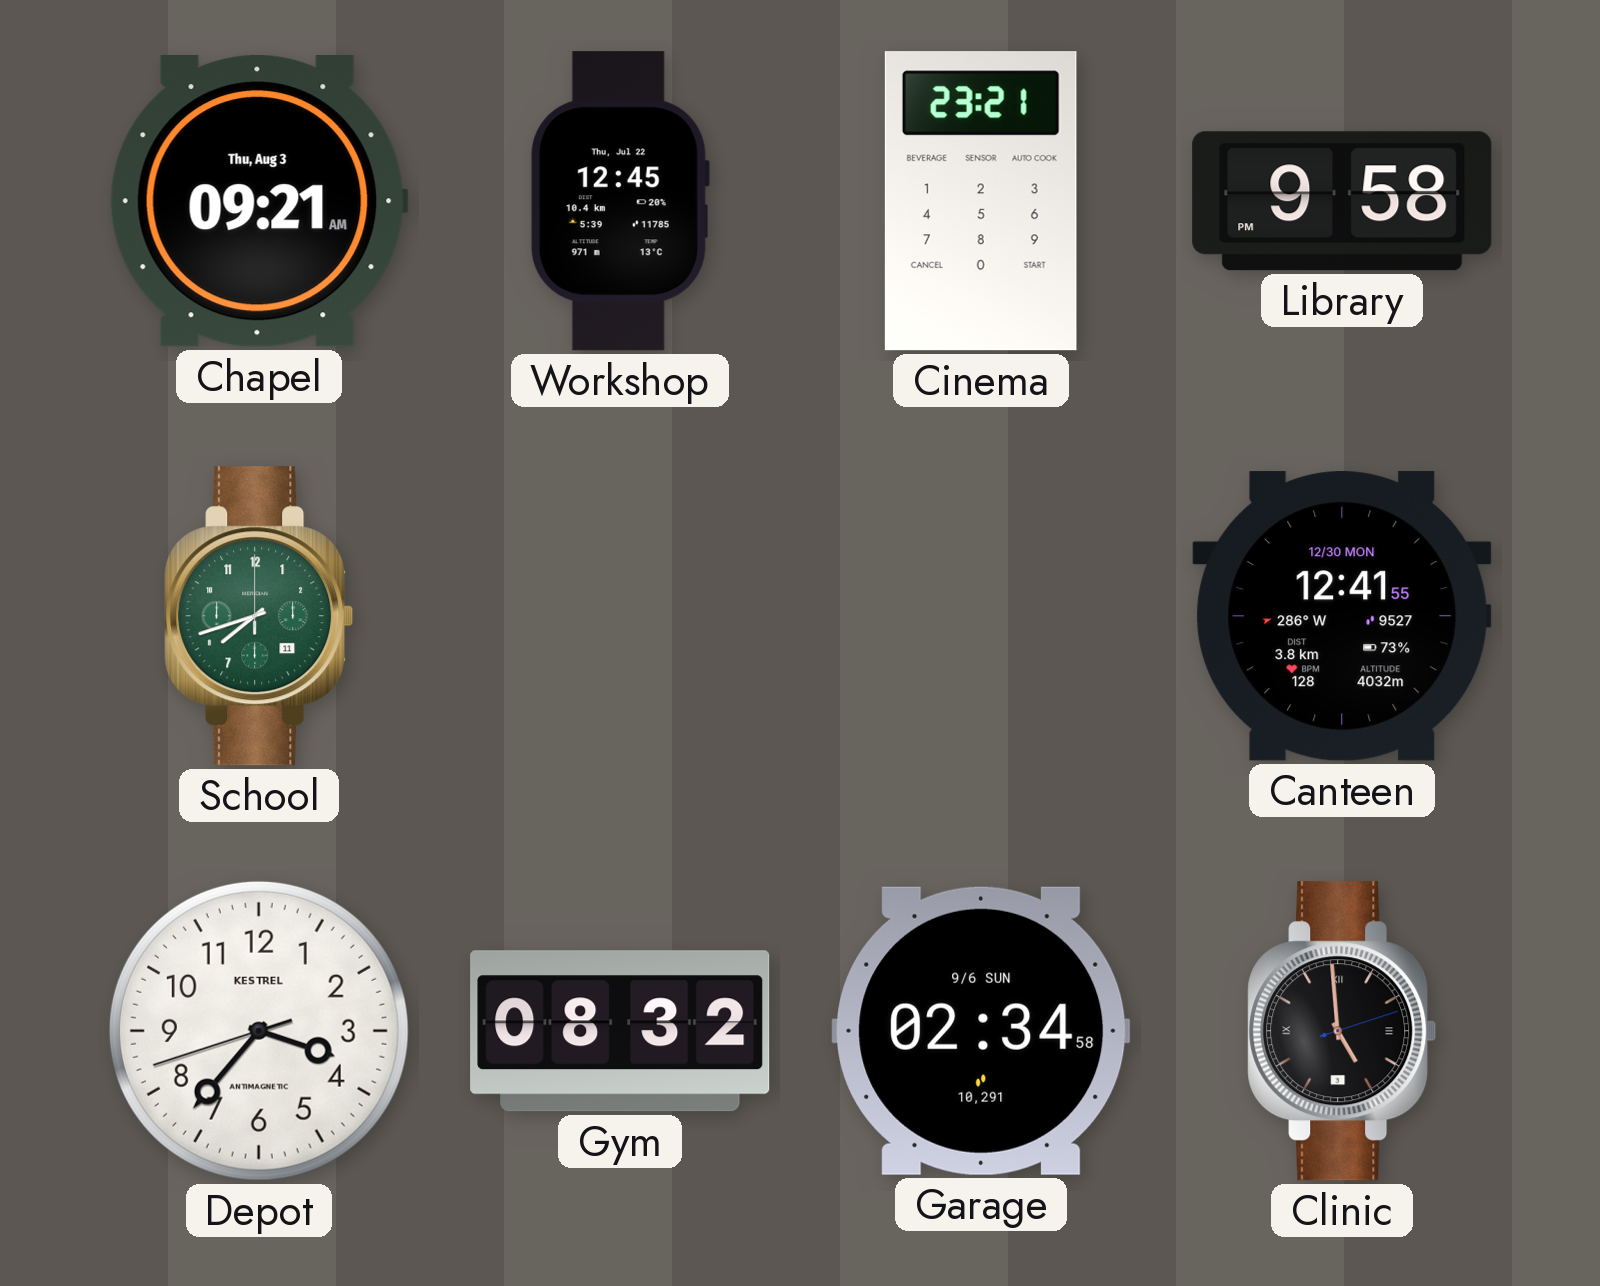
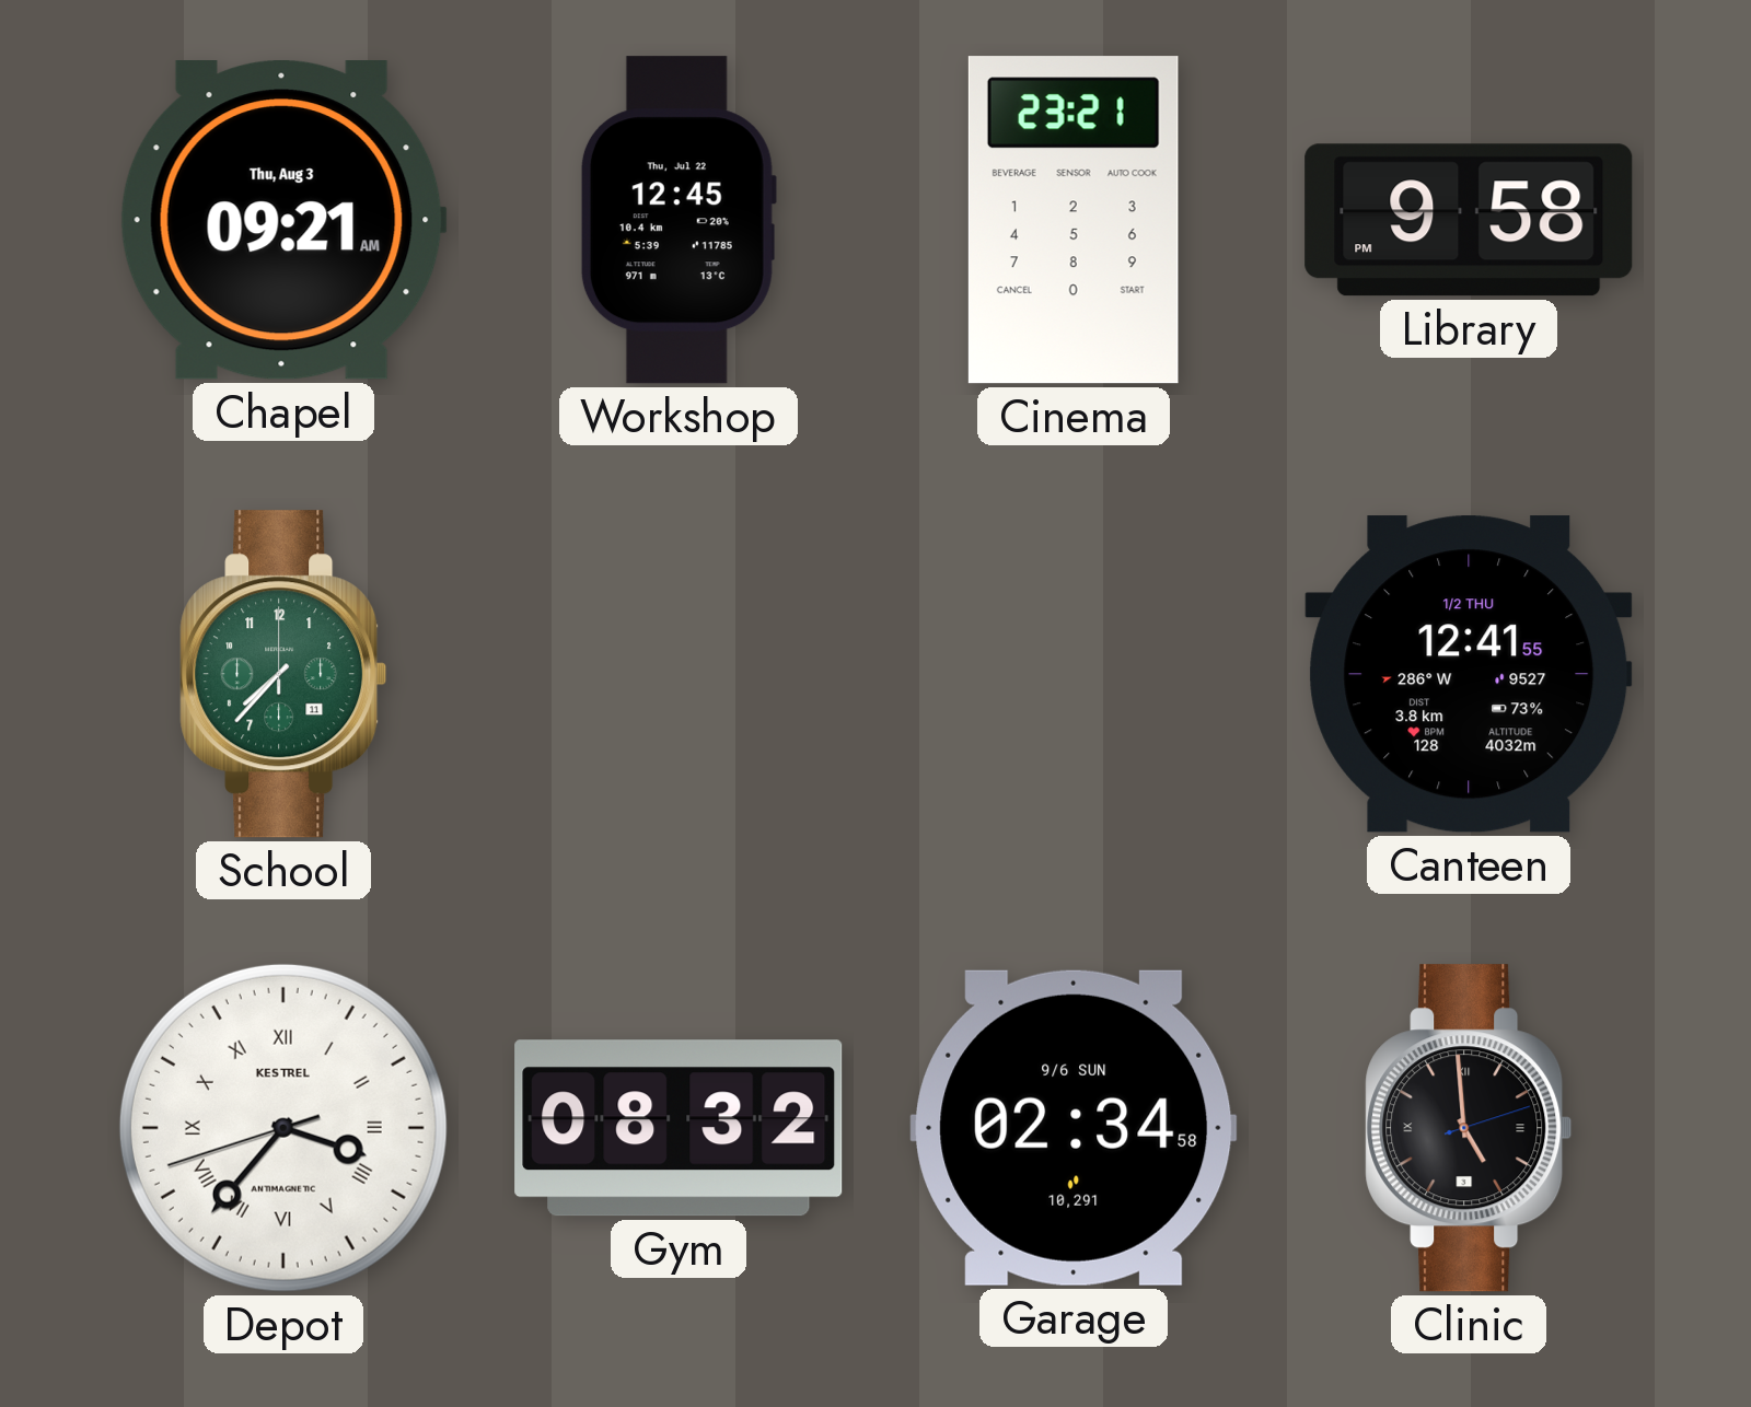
School: 7:42 -> 7:37 (283, 674)
Canteen date: 12/30 MON -> 1/2 THU (1469, 674)
Depot numerals: Arabic -> Roman (283, 1128)
